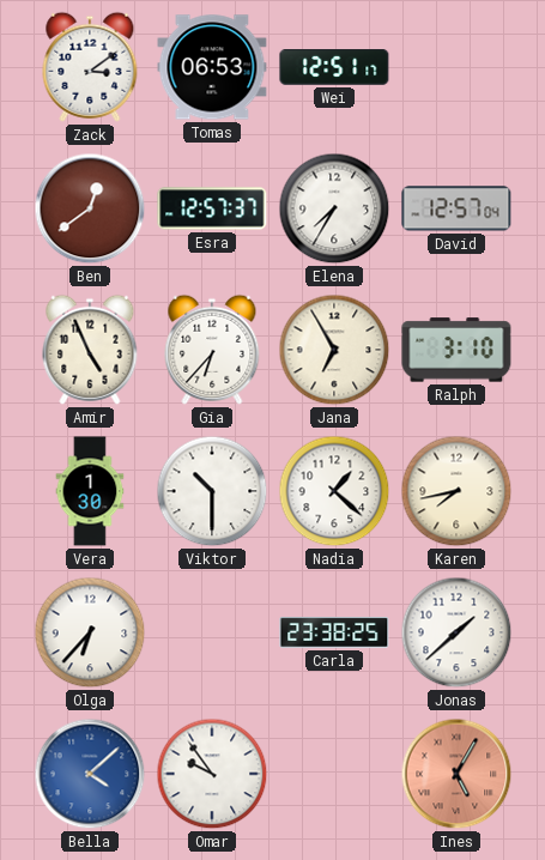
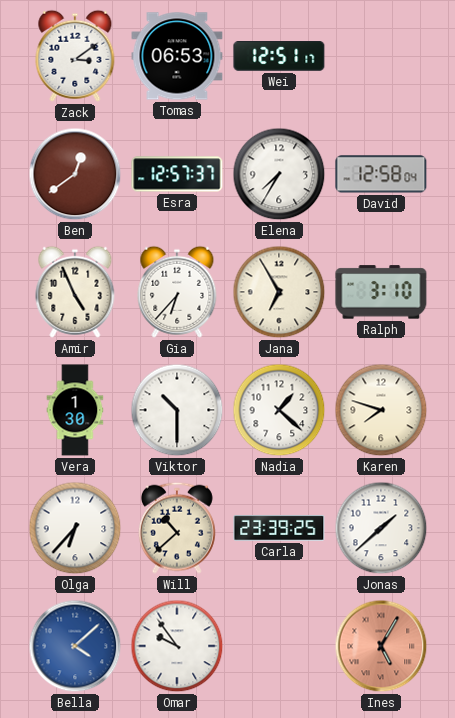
David: 12:57 -> 12:58 (381, 174)
Karen: 7:43 -> 7:48 (381, 410)
Will: none -> 10:38 (177, 528)
Carla: 23:38 -> 23:39 (279, 528)
